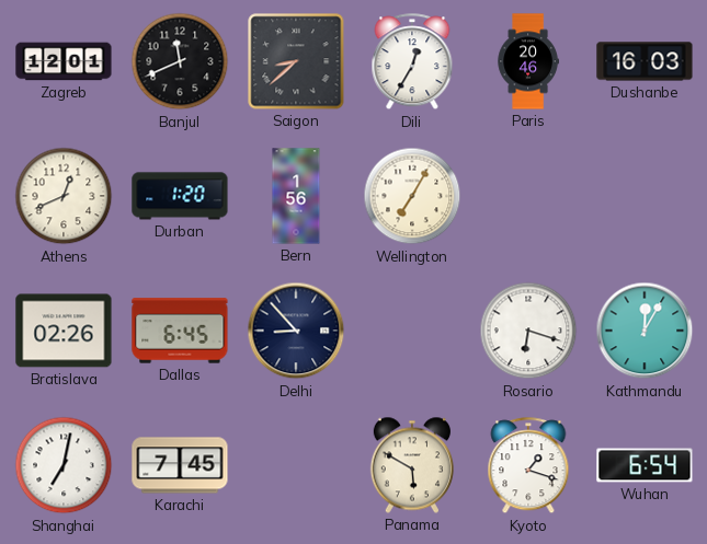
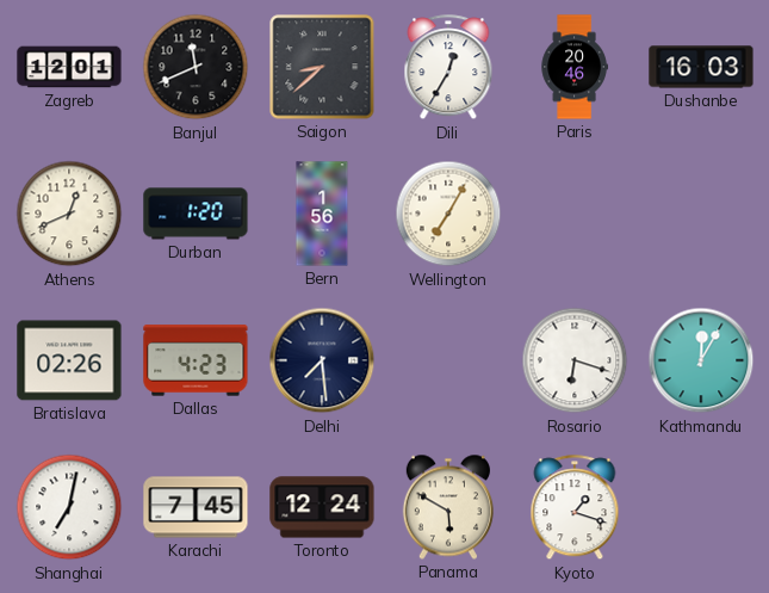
Dallas: 6:45 -> 4:23 (196, 360)
Delhi: 8:53 -> 7:29 (322, 360)
Toronto: none -> 12:24 (322, 507)
Wuhan: 6:54 -> none (645, 465)
